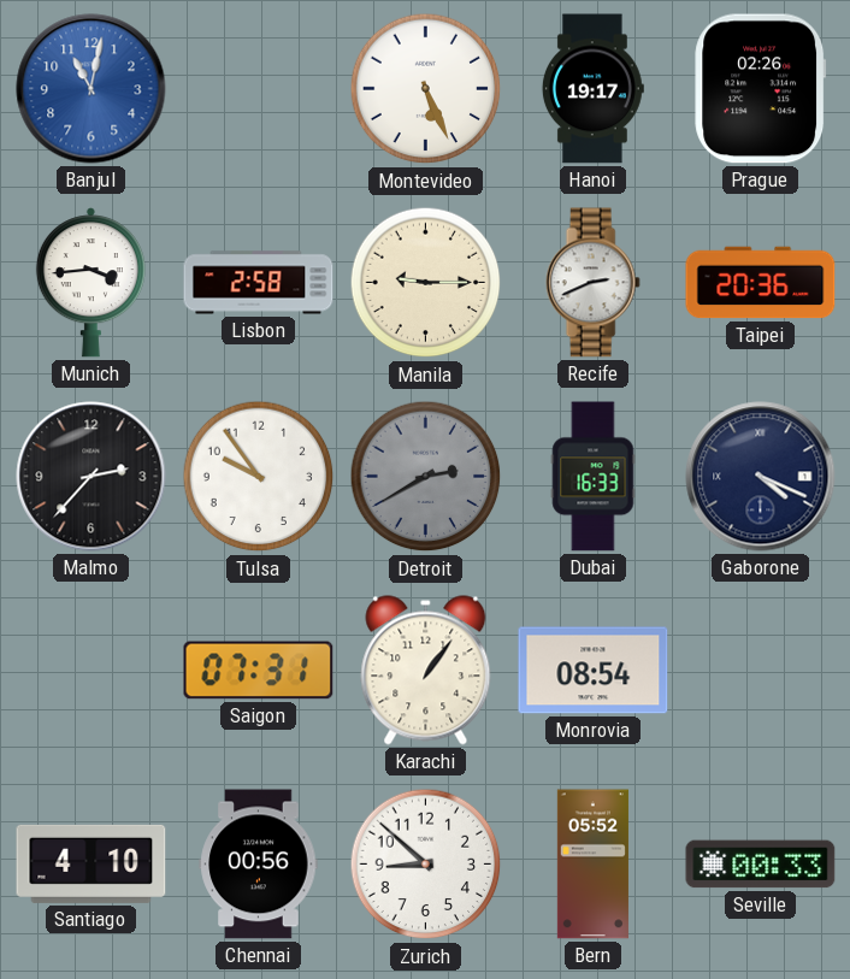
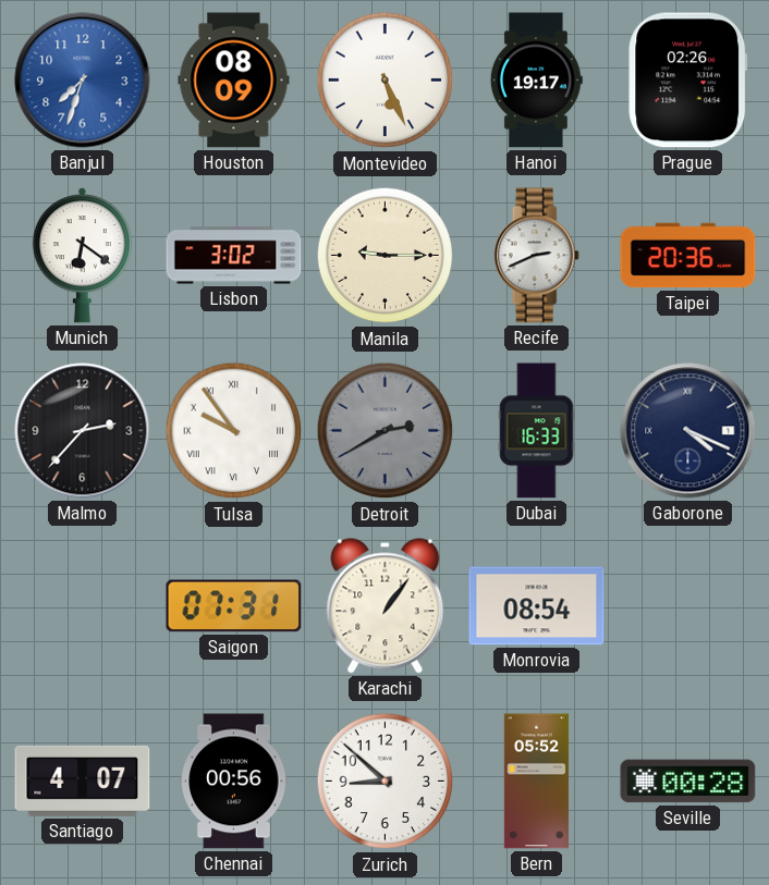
Banjul: 11:02 -> 7:33 (83, 81)
Houston: none -> 08:09 (234, 81)
Munich: 3:44 -> 6:21 (82, 256)
Lisbon: 2:58 -> 3:02 (234, 256)
Tulsa numerals: Arabic -> Roman (234, 431)
Santiago: 4:10 -> 4:07 (83, 780)
Seville: 00:33 -> 00:28 (688, 782)
